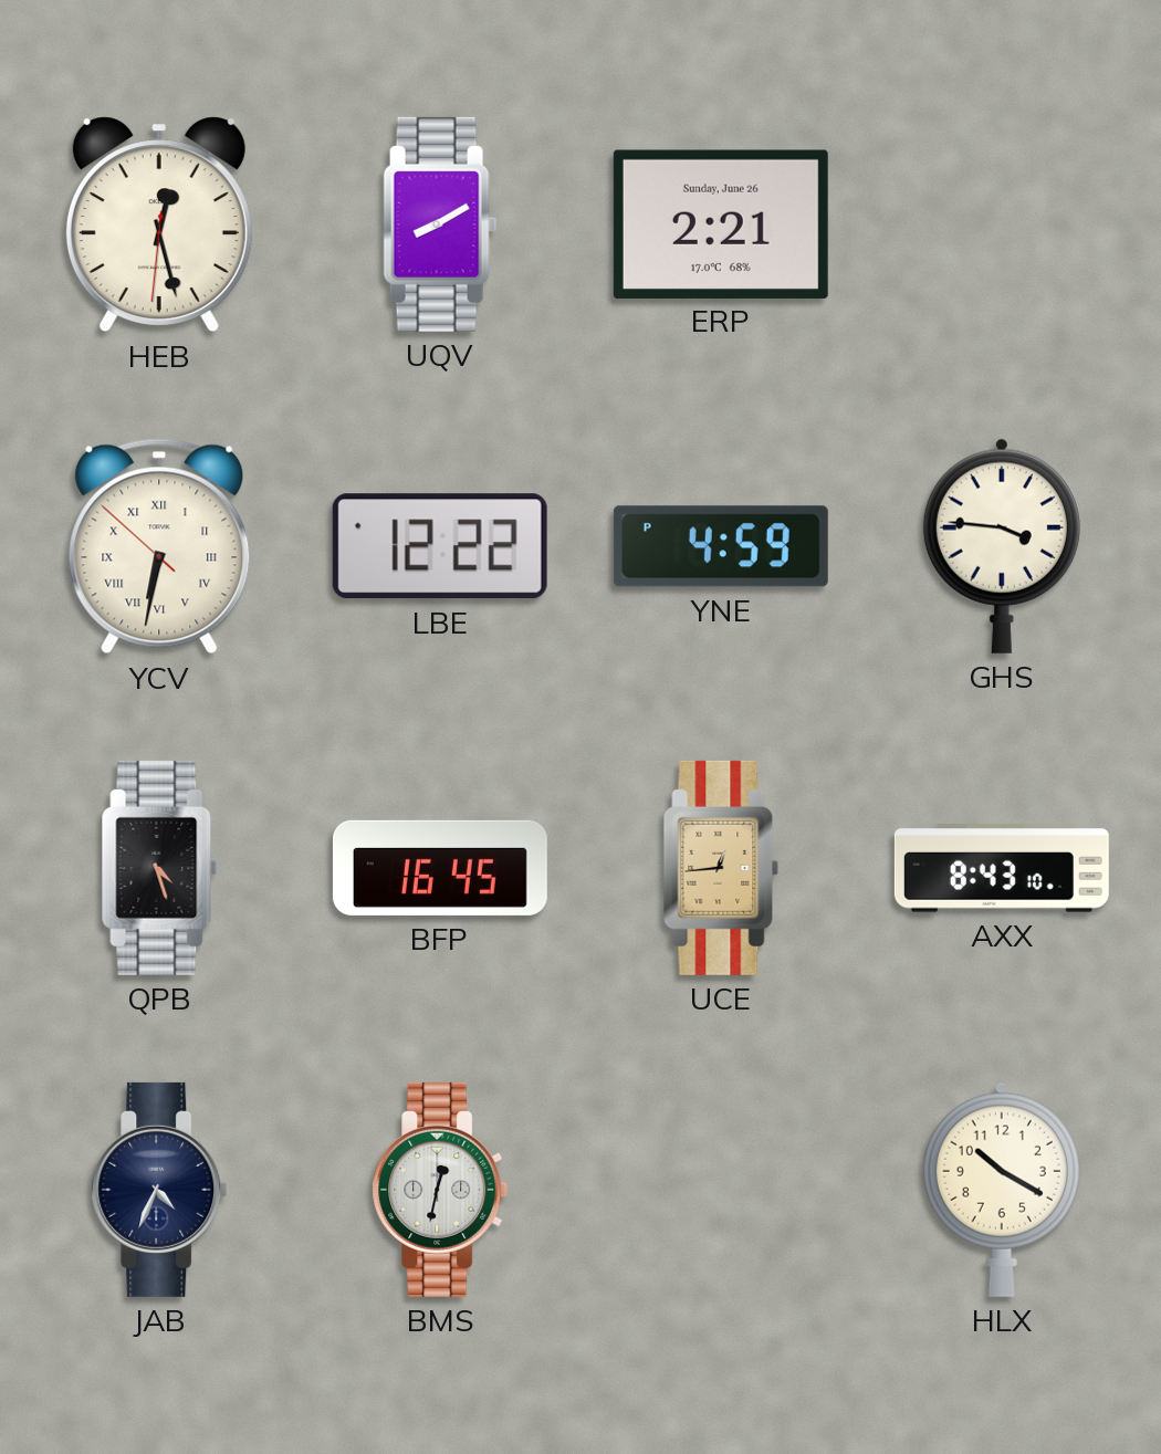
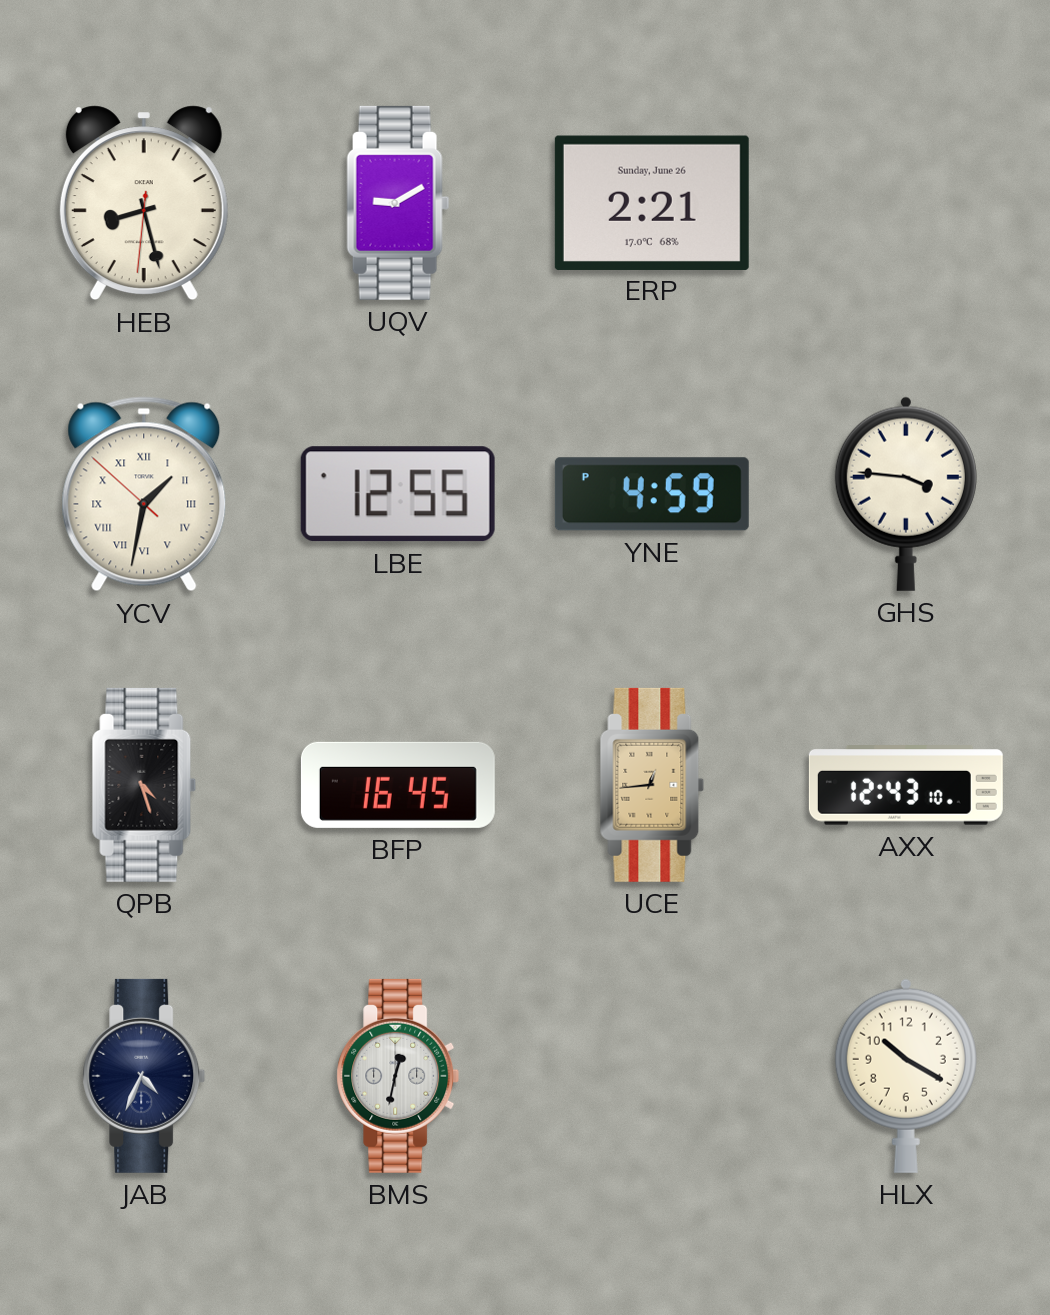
HEB: 12:27 -> 8:27 (144, 203)
UQV: 8:10 -> 9:10 (398, 203)
YCV: 6:31 -> 1:31 (144, 494)
LBE: 12:22 -> 12:55 (398, 494)
AXX: 8:43 -> 12:43 (906, 785)
